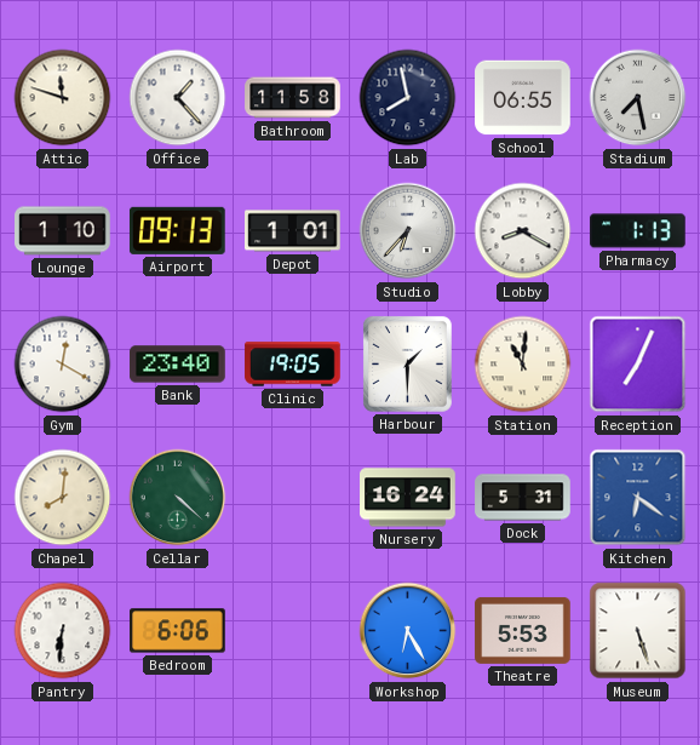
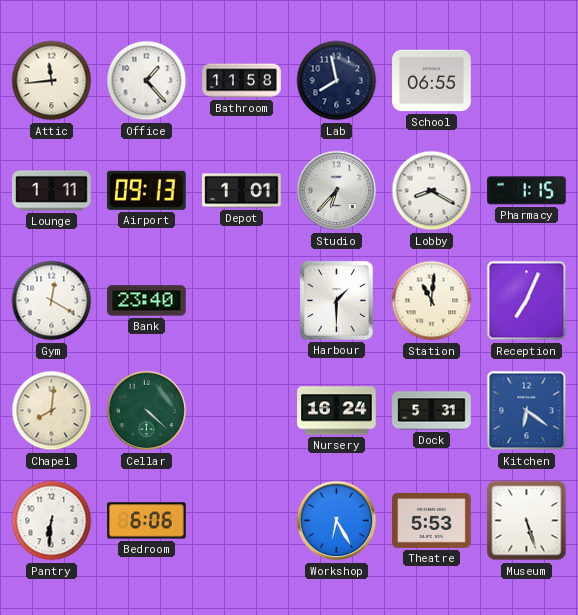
Attic: 11:48 -> 11:44 (52, 81)
Stadium: 7:28 -> none (638, 98)
Lounge: 1:10 -> 1:11 (52, 191)
Pharmacy: 1:13 -> 1:15 (527, 191)
Clinic: 19:05 -> none (293, 365)
